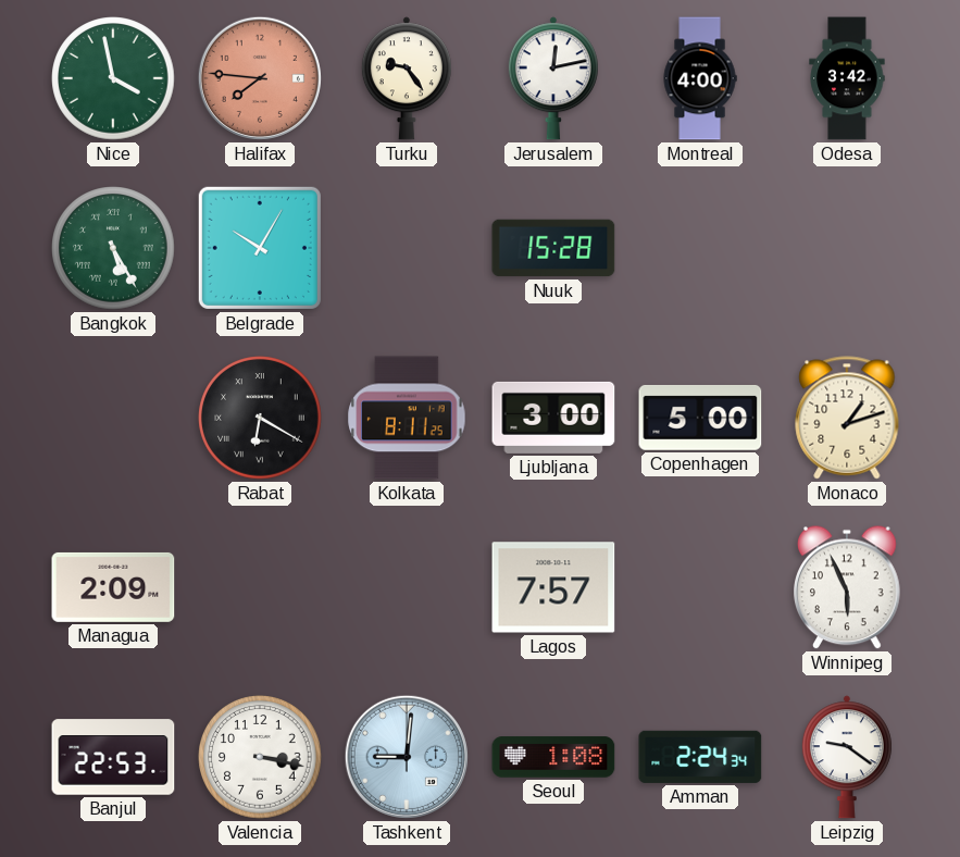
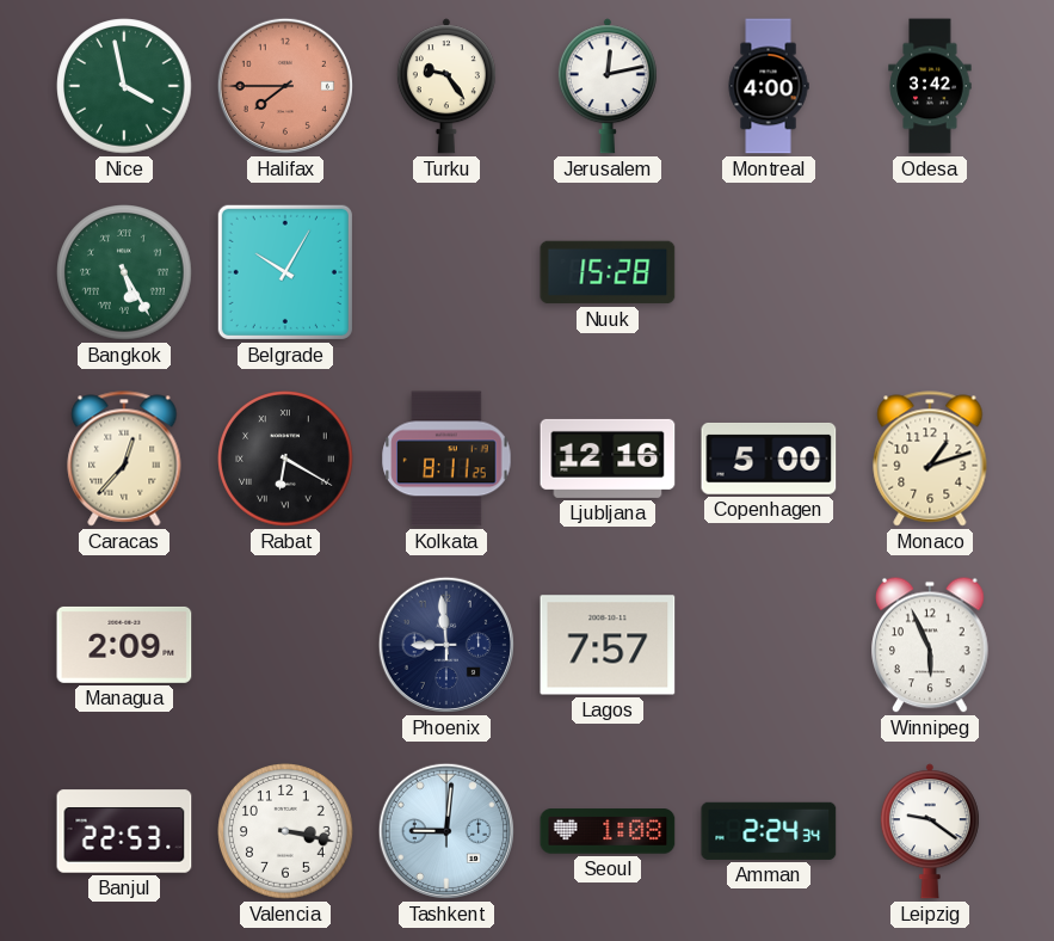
Halifax: 7:46 -> 7:45 (285, 86)
Caracas: none -> 12:37 (124, 459)
Ljubljana: 3:00 -> 12:16 (608, 459)
Phoenix: none -> 8:59 (446, 645)
